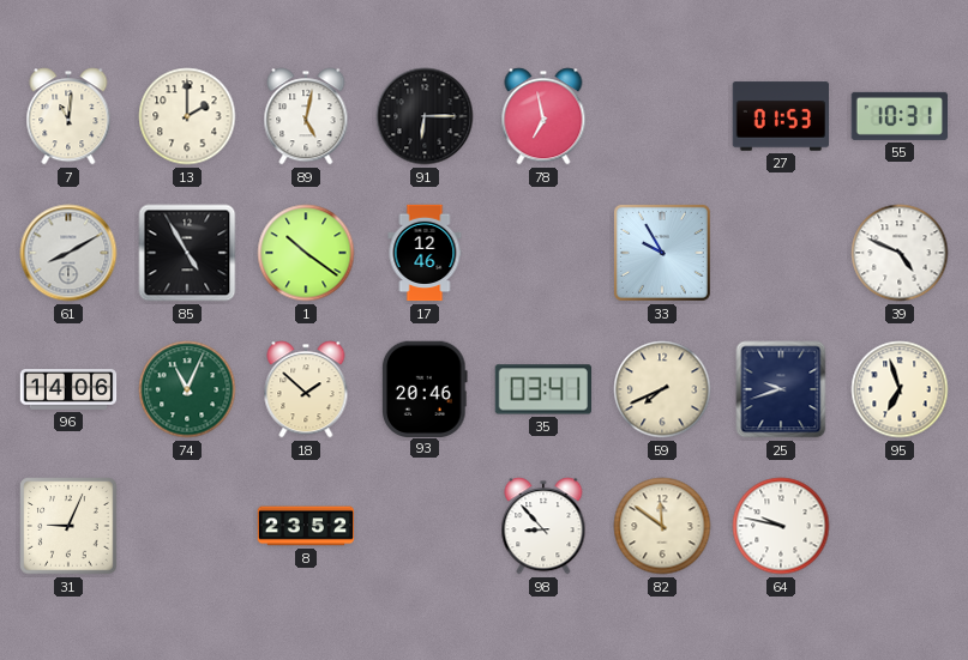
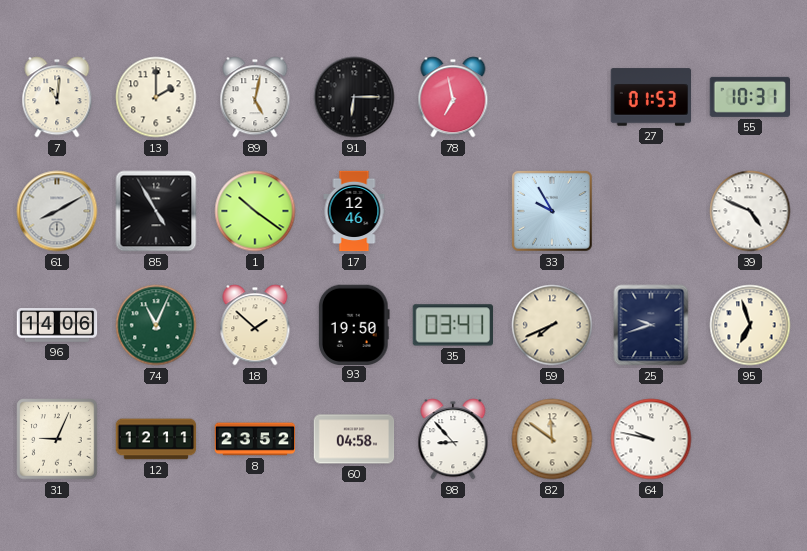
93: 20:46 -> 19:50 (354, 324)
12: none -> 12:11 (156, 439)
60: none -> 04:58 (354, 439)
